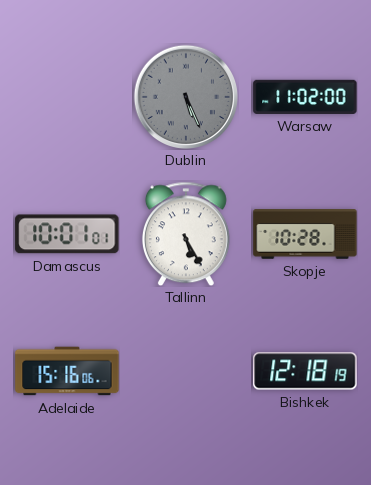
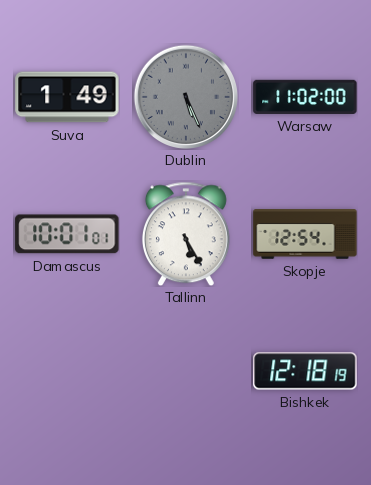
Suva: none -> 1:49 (67, 97)
Skopje: 10:28 -> 12:54 (305, 234)
Adelaide: 15:16 -> none (67, 371)
